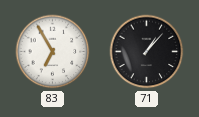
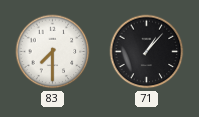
83: 6:55 -> 7:30 (53, 52)
